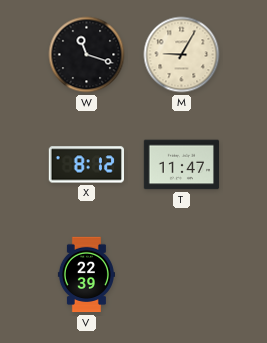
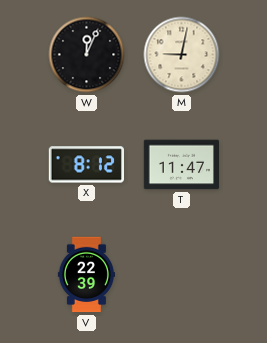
W: 11:18 -> 12:04 (87, 55)
M: 9:05 -> 9:02 (182, 55)
